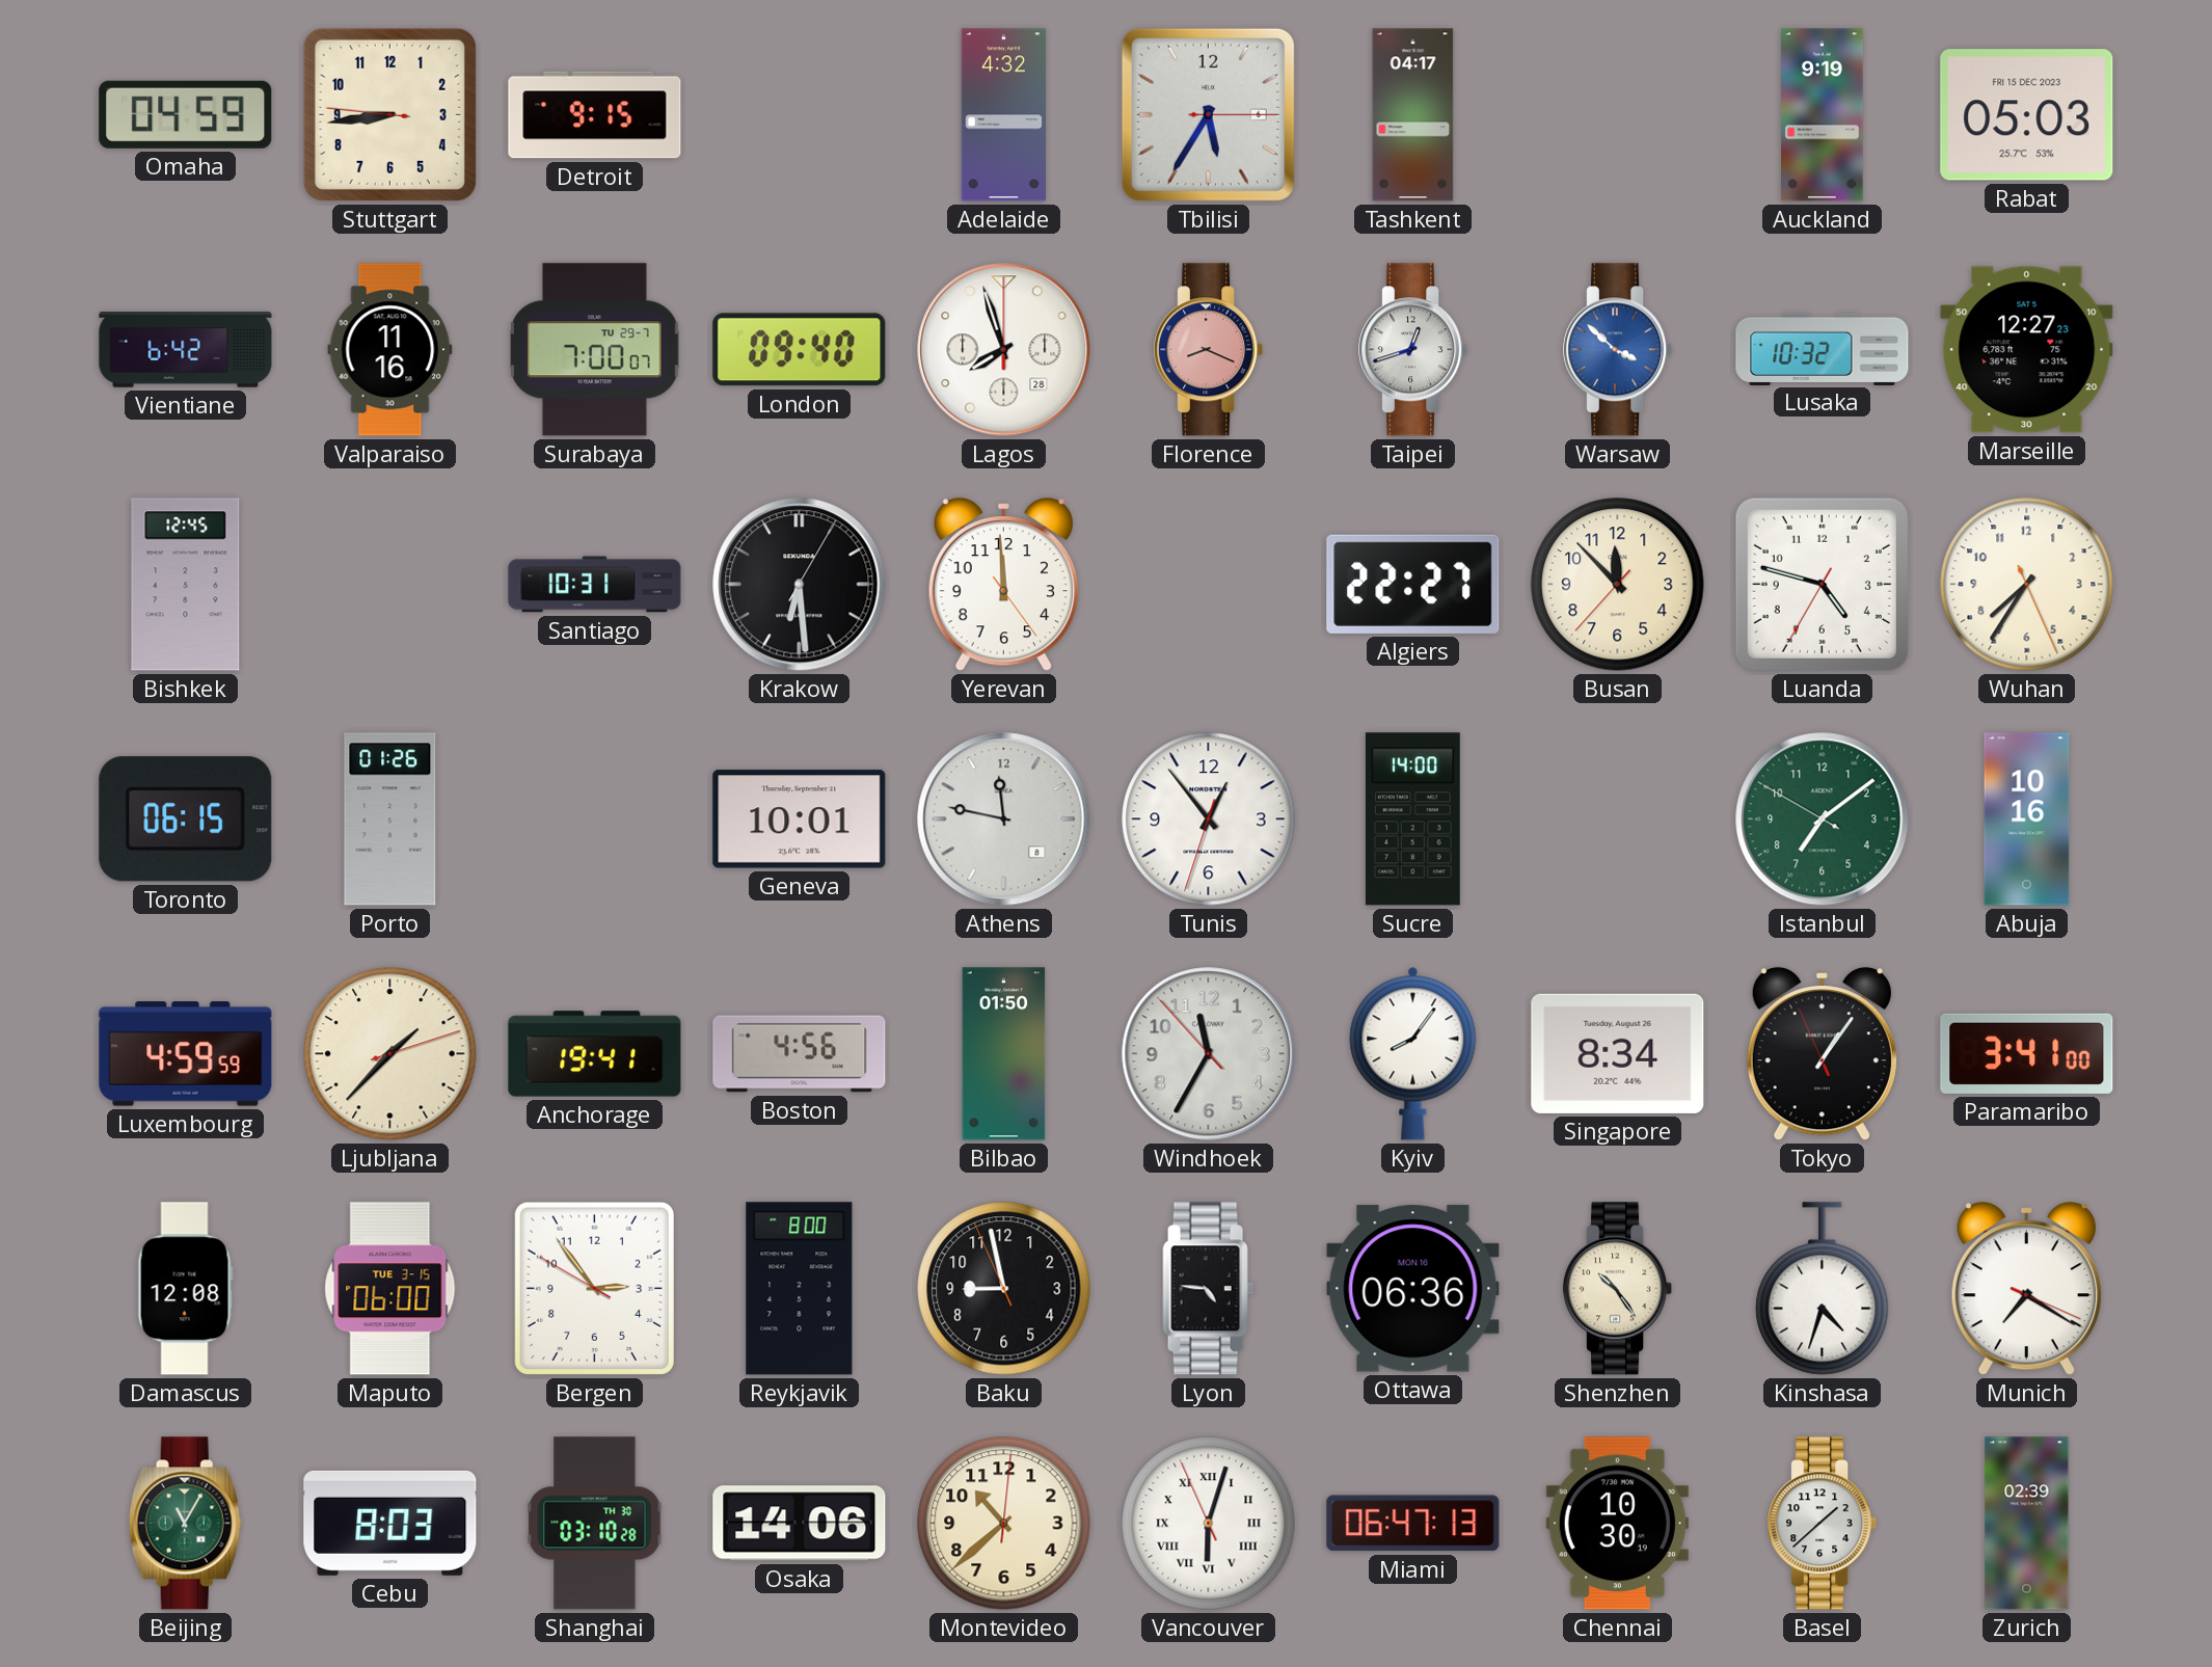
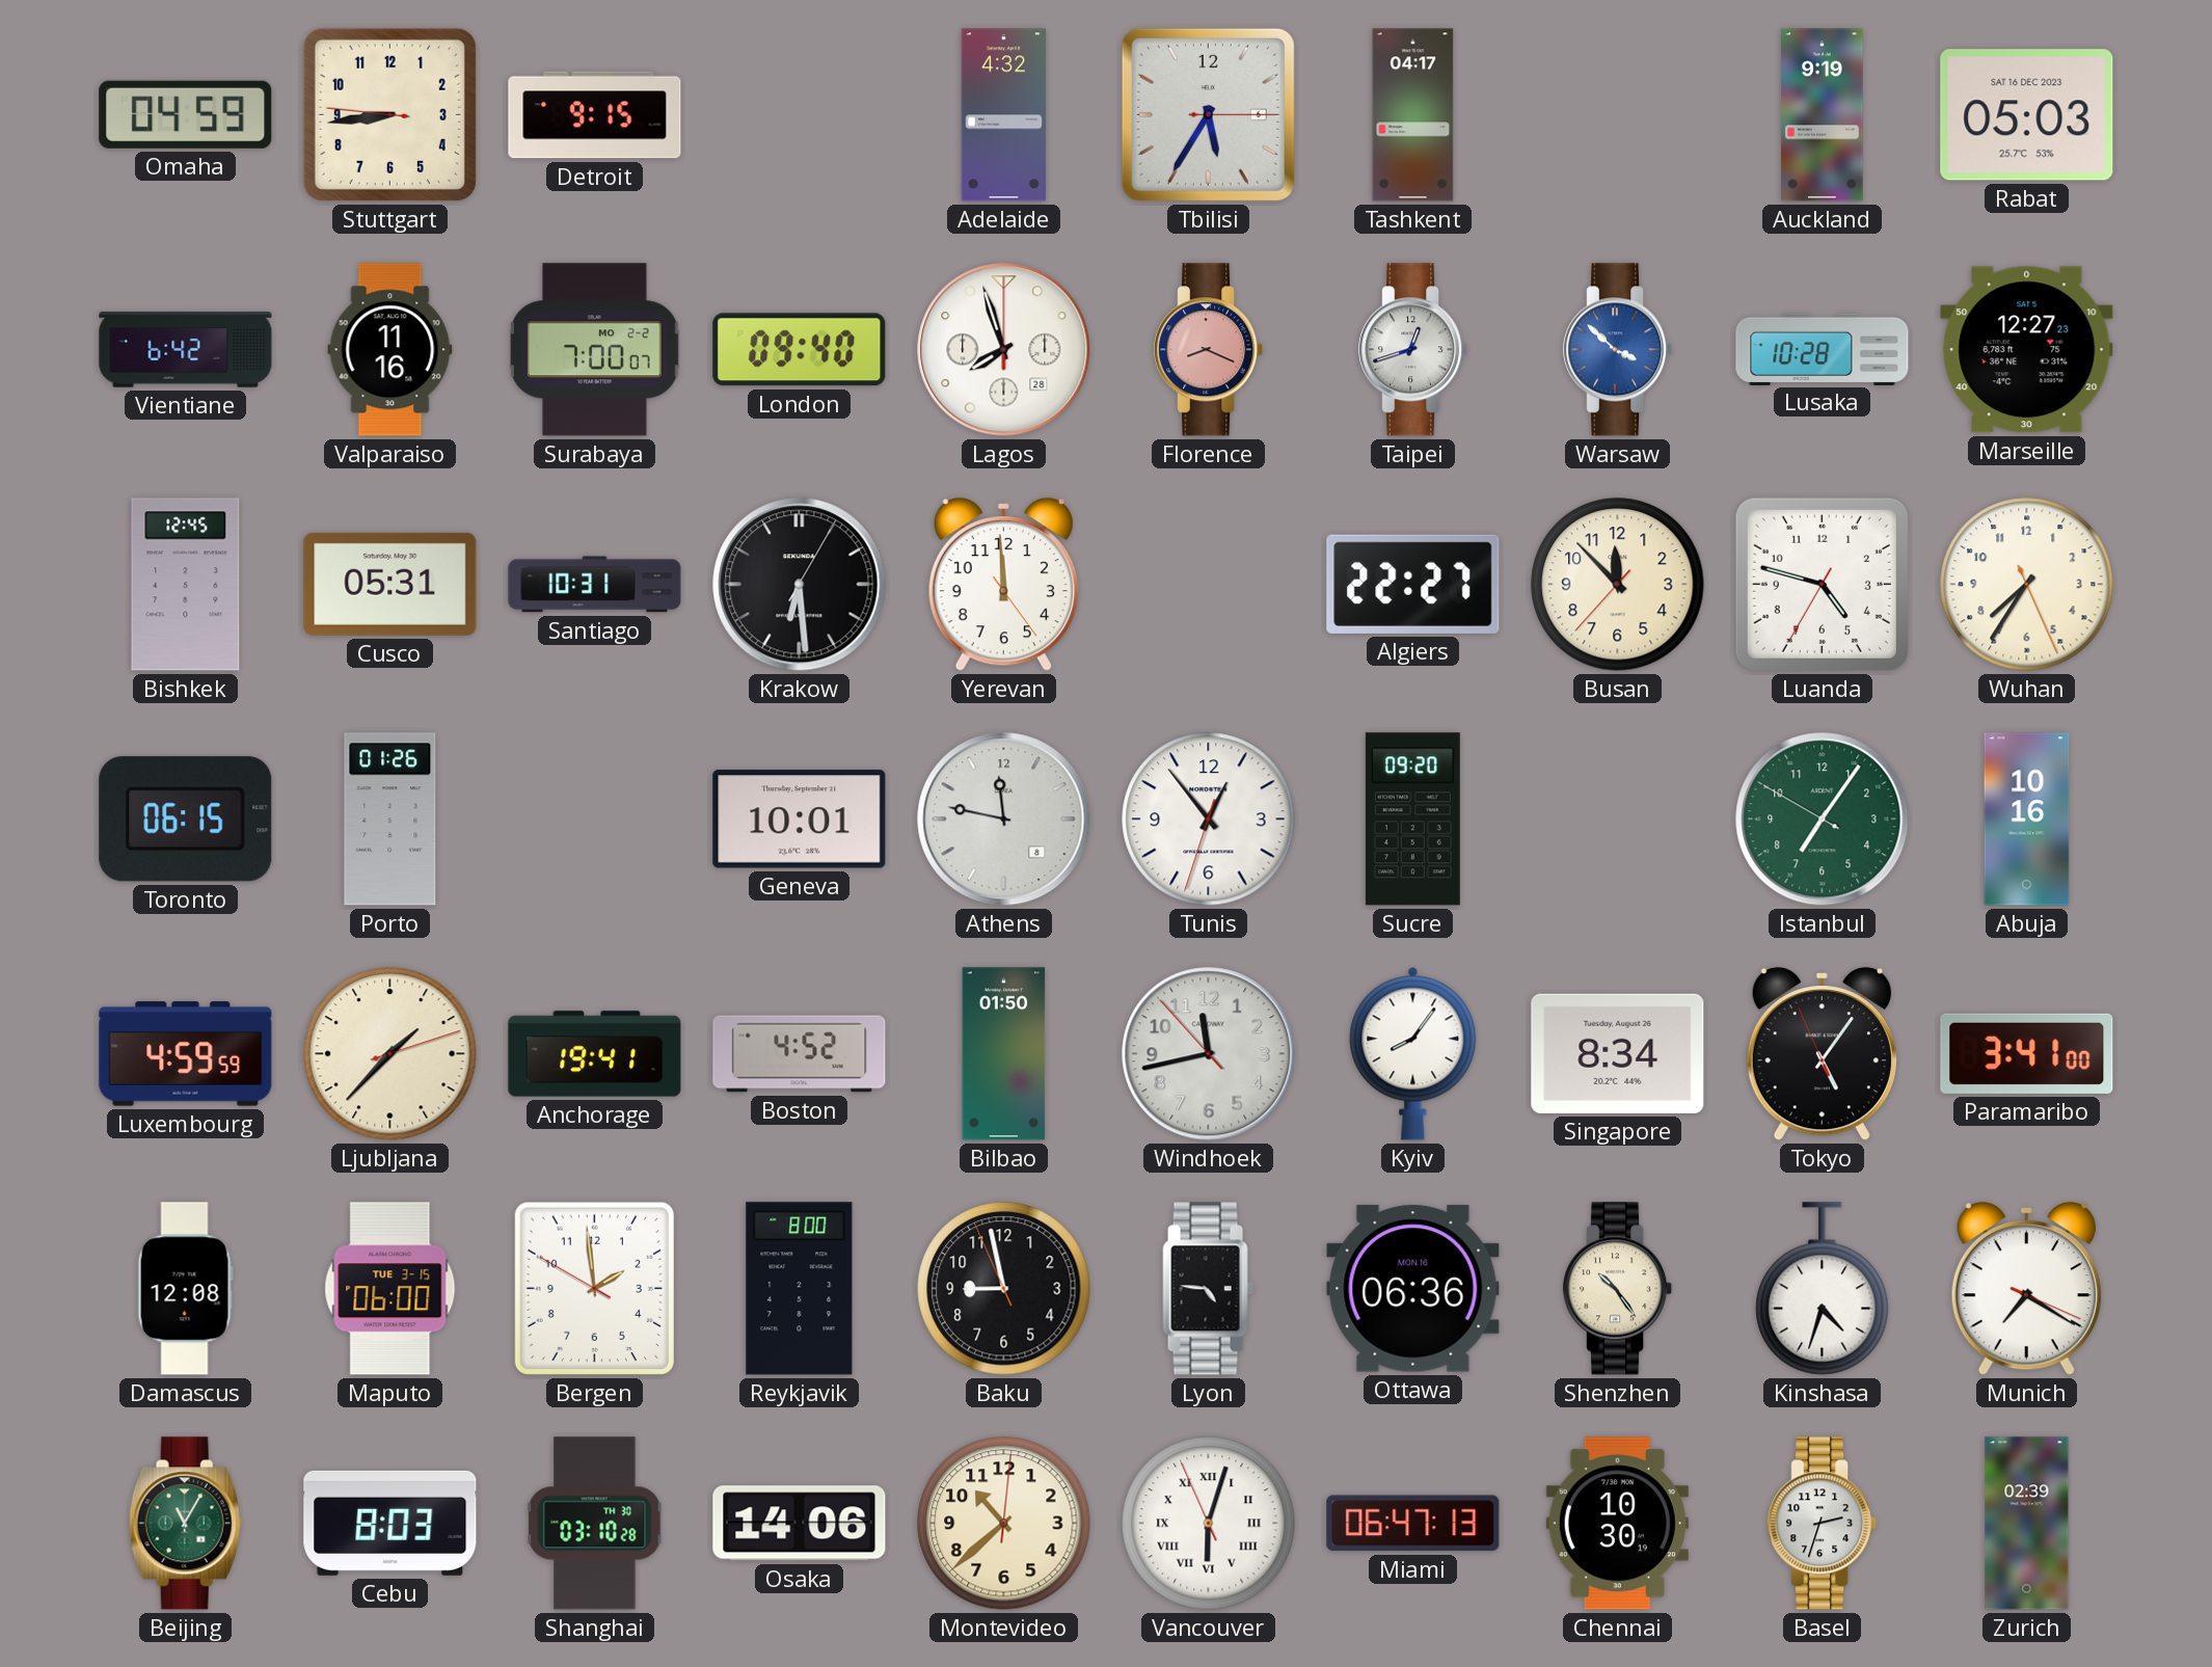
Rabat date: FRI 15 DEC 2023 -> SAT 16 DEC 2023 (2027, 115)
Surabaya date: TU 29-7 -> MO 2-2 (594, 350)
Lusaka: 10:32 -> 10:28 (1823, 349)
Cusco: none -> 05:31 (390, 584)
Sucre: 14:00 -> 09:20 (1412, 819)
Istanbul: 7:08 -> 7:05 (1823, 819)
Boston: 4:56 -> 4:52 (800, 1054)
Windhoek: 11:34 -> 11:42 (1209, 1054)
Tokyo: 1:05 -> 5:05 (1822, 1054)
Bergen: 2:53 -> 1:58 (594, 1288)
Basel: 1:38 -> 2:33 (1823, 1524)
